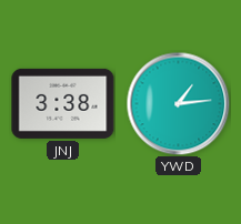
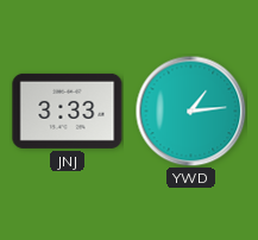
JNJ: 3:38 -> 3:33 (68, 110)
